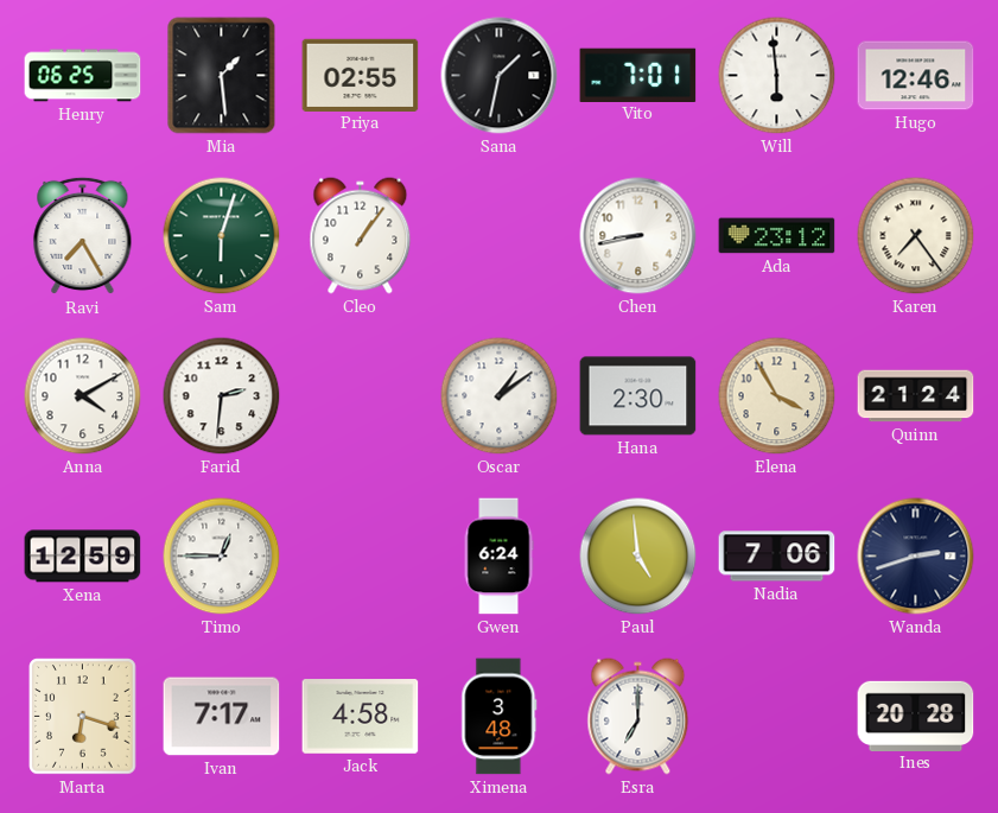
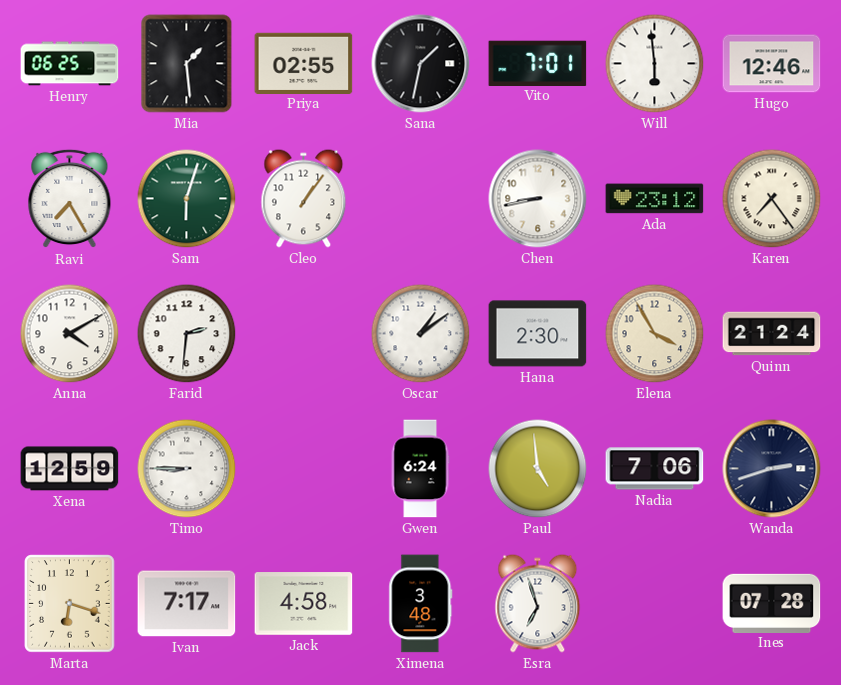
Timo: 12:45 -> 8:45 (187, 469)
Esra: 7:00 -> 6:57 (538, 604)
Ines: 20:28 -> 07:28 (772, 603)
